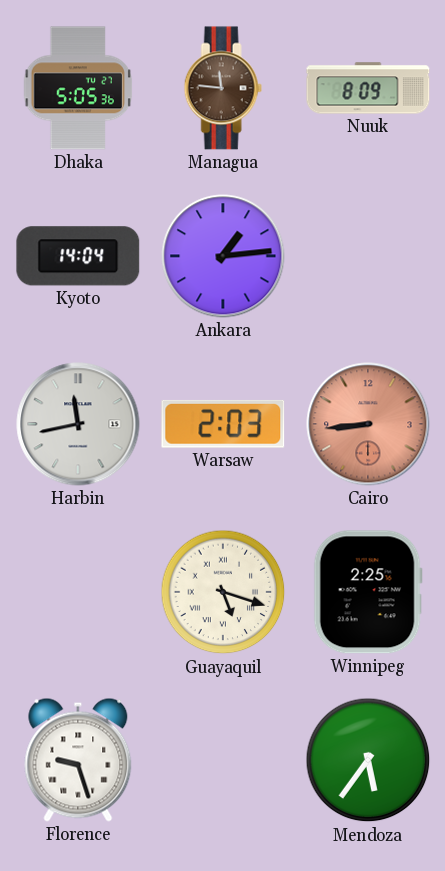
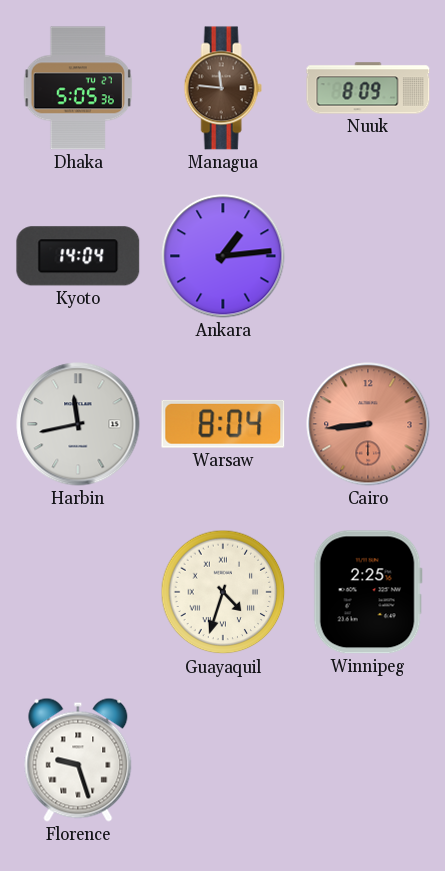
Warsaw: 2:03 -> 8:04 (223, 424)
Guayaquil: 5:18 -> 4:33 (223, 592)
Mendoza: 5:36 -> none (368, 760)
